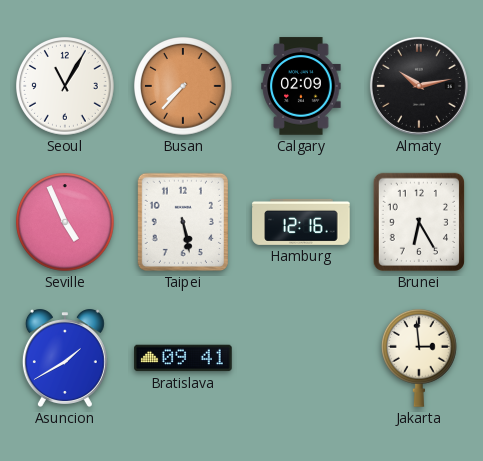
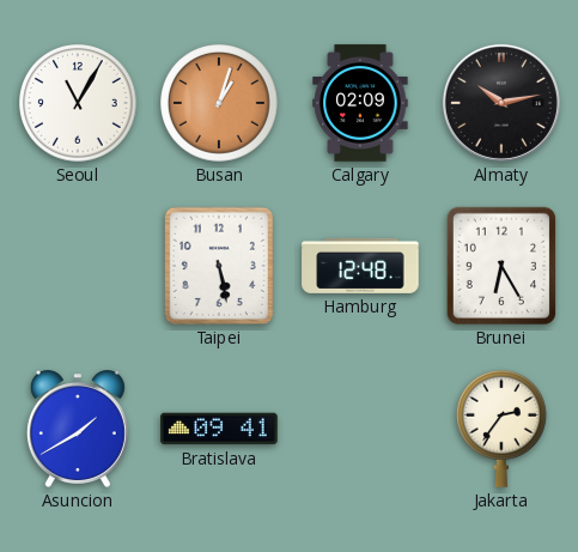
Busan: 7:37 -> 1:03 (220, 104)
Seville: 4:56 -> none (66, 223)
Hamburg: 12:16 -> 12:48 (360, 266)
Jakarta: 2:59 -> 2:36 (501, 429)
